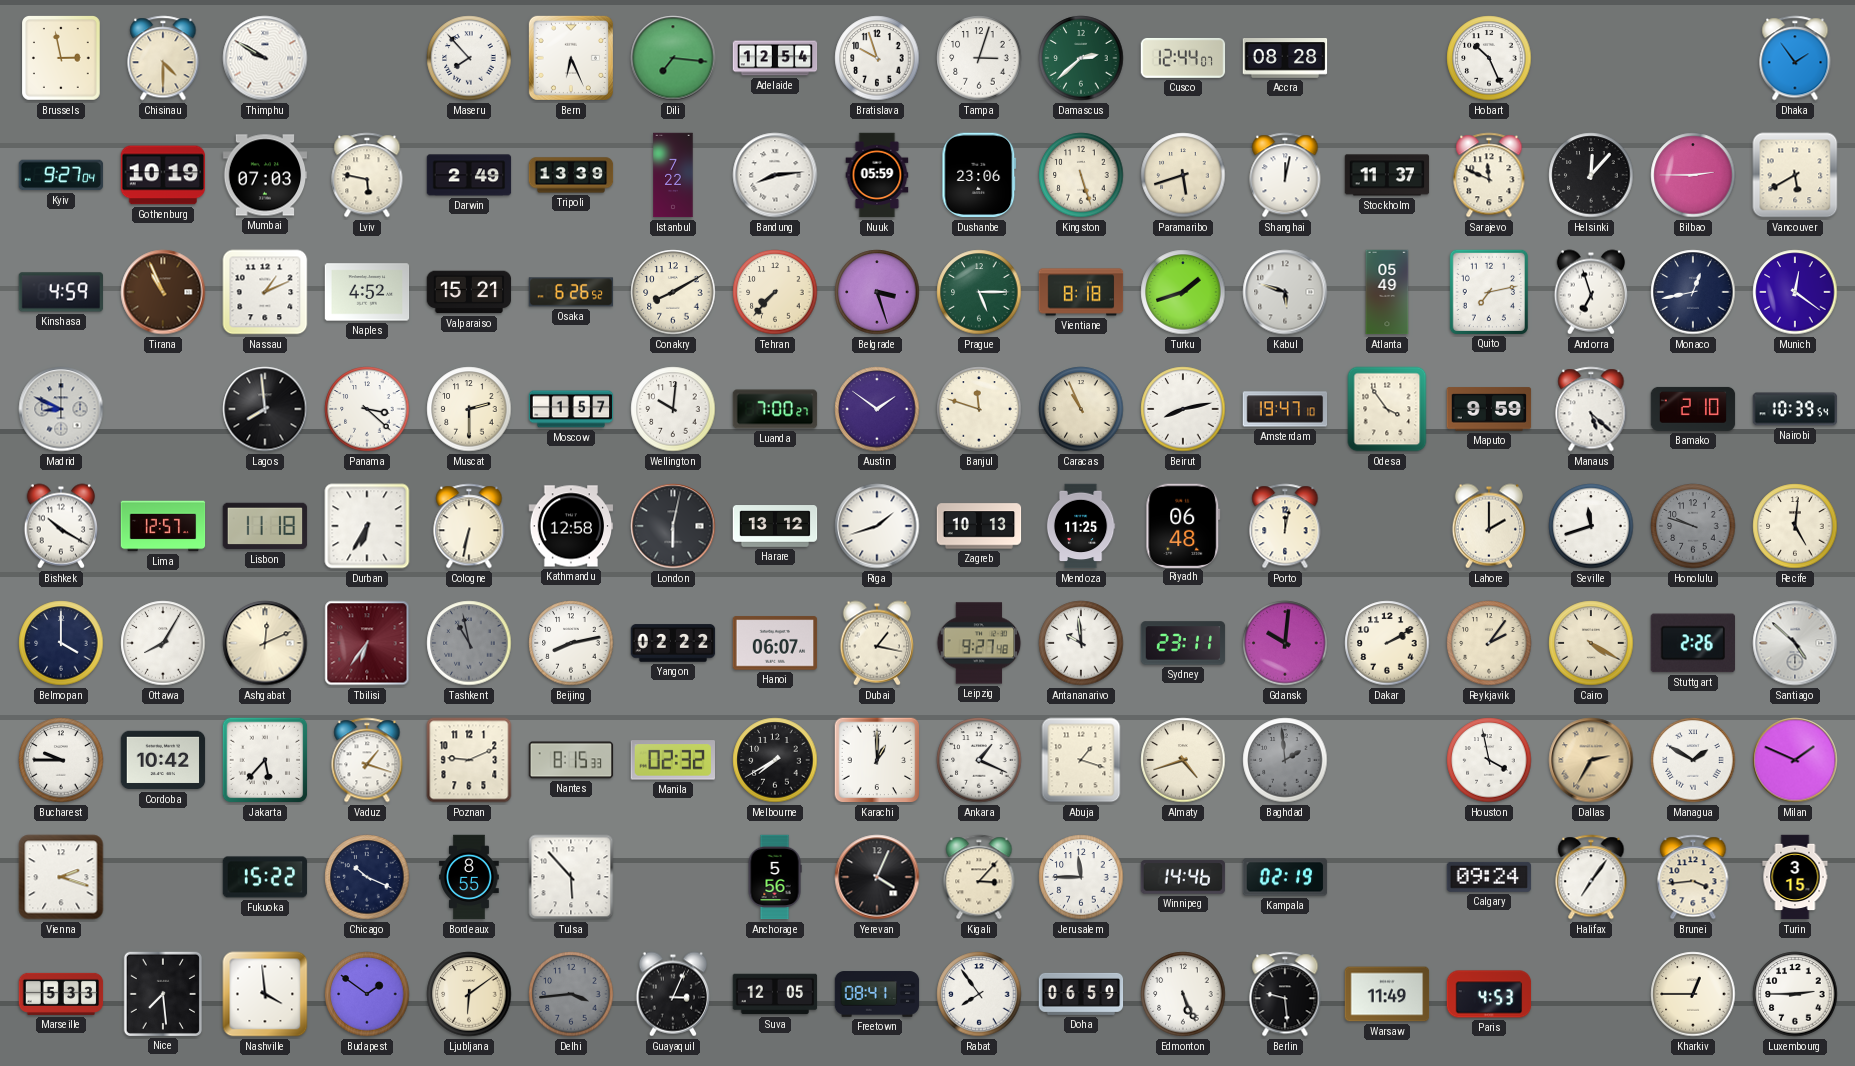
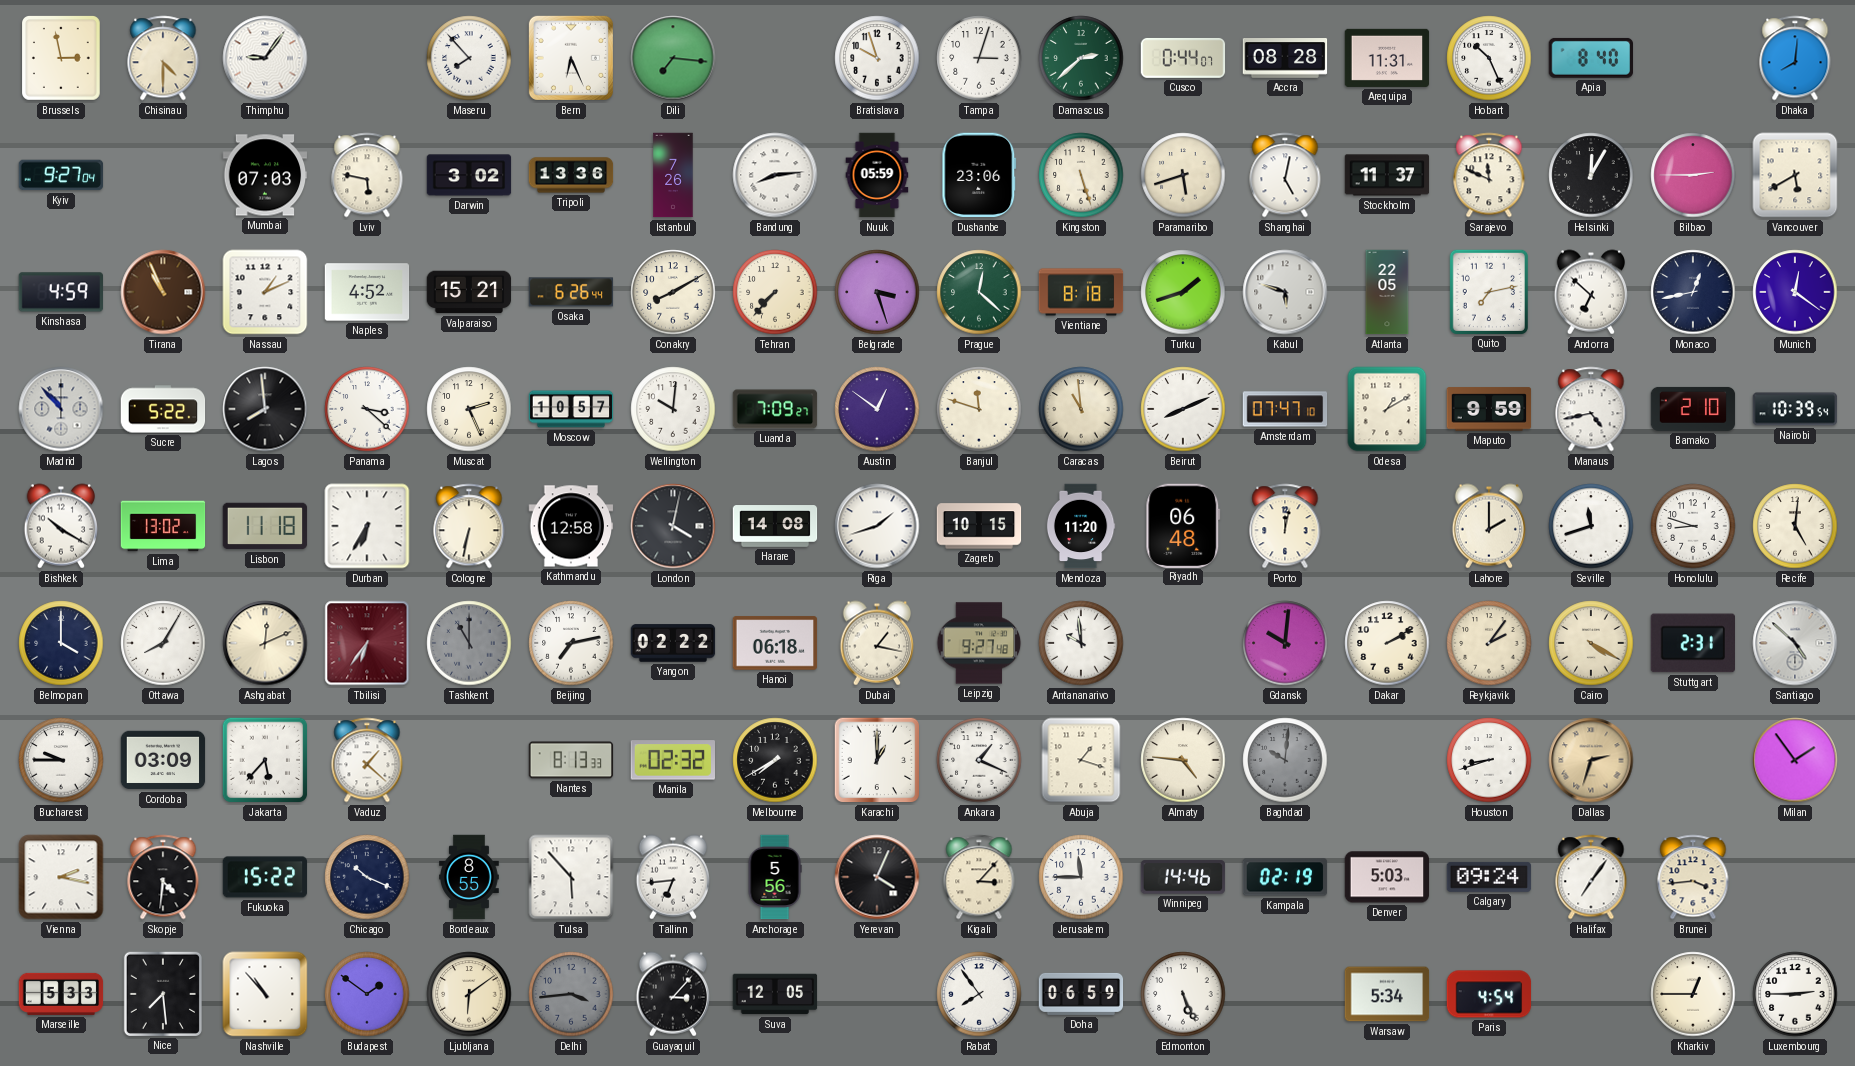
Thimphu: 9:50 -> 9:06 (265, 58)
Adelaide: 12:54 -> none (775, 58)
Cusco: 12:44 -> 0:44 (1183, 58)
Arequipa: none -> 11:31 (1387, 58)
Apia: none -> 8:40 (1590, 58)
Dhaka: 1:54 -> 8:01 (1795, 58)
Gothenburg: 10:19 -> none (163, 175)
Darwin: 2:49 -> 3:02 (469, 175)
Tripoli: 13:39 -> 13:36 (571, 175)
Istanbul: 7:22 -> 7:26 (673, 175)
Shanghai: 12:02 -> 5:02 (1285, 175)
Helsinki: 12:07 -> 12:05 (1591, 175)
Osaka: 6:26:52 -> 6:26:44 (571, 292)
Prague: 5:15 -> 12:22 (979, 292)
Atlanta: 05:49 -> 22:05 (1387, 292)
Andorra: 6:57 -> 6:52 (1591, 292)
Madrid: 8:49 -> 10:53 (61, 409)
Sucre: none -> 5:22 (163, 409)
Muscat: 2:30 -> 2:26 (469, 409)
Moscow: 1:57 -> 10:57 (571, 409)
Luanda: 7:00 -> 7:09 (775, 409)
Austin: 1:51 -> 12:51 (877, 409)
Caracas: 10:56 -> 10:59 (1081, 409)
Beirut: 8:13 -> 8:11 (1183, 409)
Amsterdam: 19:47 -> 07:47 (1285, 409)
Odesa: 3:54 -> 1:10 (1387, 409)
Manaus: 5:22 -> 4:43 (1591, 409)
Lima: 12:57 -> 13:02 (163, 526)
London: 6:02 -> 4:02 (673, 526)
Harare: 13:12 -> 14:08 (775, 526)
Zagreb: 10:13 -> 10:15 (979, 526)
Mendoza: 11:25 -> 11:20 (1081, 526)
Honolulu: 9:48 -> 8:48 (1693, 526)
Honolulu dial: grey -> white (1693, 526)
Tashkent: 10:58 -> 11:00 (469, 643)
Beijing: 8:13 -> 7:13 (571, 643)
Hanoi: 06:07 -> 06:18 (775, 643)
Sydney: 23:11 -> none (1183, 643)
Stuttgart: 2:26 -> 2:31 (1692, 643)
Cordoba: 10:42 -> 03:09 (163, 760)
Vaduz: 1:18 -> 1:22 (367, 760)
Poznan: 9:11 -> none (469, 760)
Nantes: 8:15 -> 8:13 (571, 760)
Almaty: 4:42 -> 4:46 (1183, 760)
Baghdad: 1:59 -> 10:01 (1285, 760)
Houston: 3:58 -> 8:42 (1489, 760)
Dallas: 2:35 -> 2:33 (1591, 760)
Managua: 1:50 -> none (1693, 760)
Milan: 1:49 -> 1:54 (1795, 760)
Vienna: 2:18 -> 2:17 (61, 877)
Skopje: none -> 4:31 (163, 877)
Tallinn: none -> 6:44 (673, 877)
Denver: none -> 5:03 (1387, 877)
Turin: 3:15 -> none (1795, 877)
Nashville: 3:59 -> 10:53 (265, 994)
Guayaquil: 3:04 -> 3:07 (673, 994)
Freetown: 08:41 -> none (877, 994)
Berlin: 9:29 -> none (1285, 994)
Warsaw: 11:49 -> 5:34 (1387, 994)
Paris: 4:53 -> 4:54 (1489, 994)
